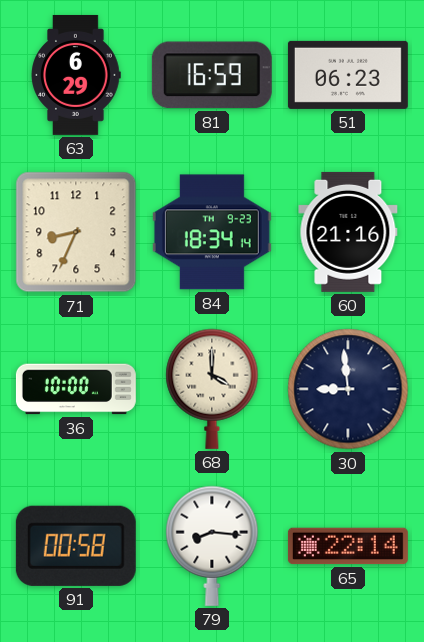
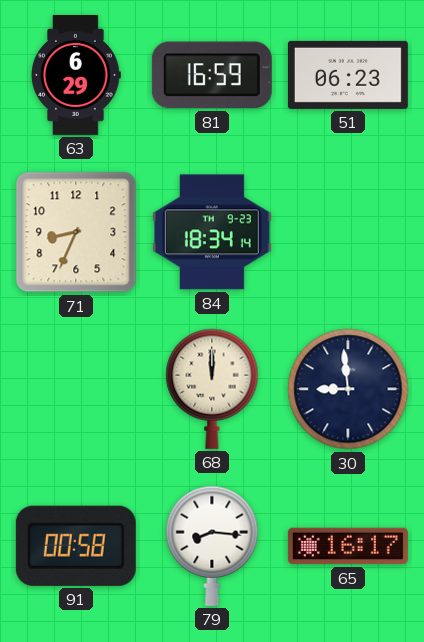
60: 21:16 -> none (348, 232)
36: 10:00 -> none (76, 389)
68: 4:00 -> 12:00 (212, 389)
65: 22:14 -> 16:17 (348, 546)
